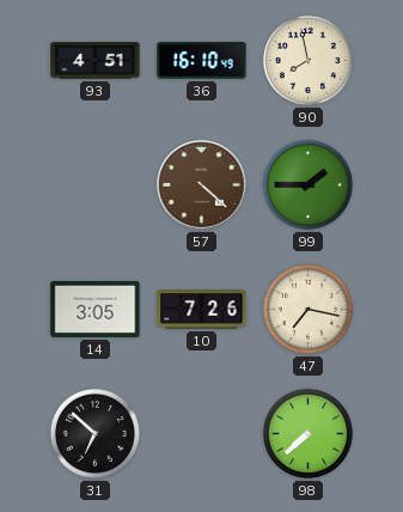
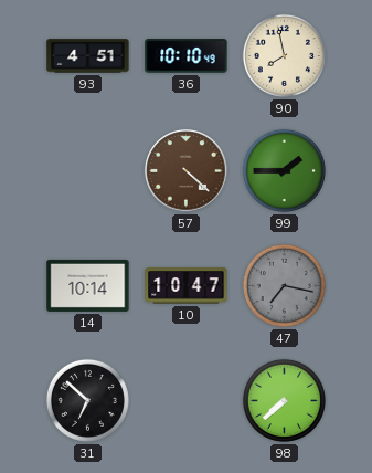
36: 16:10 -> 10:10 (187, 56)
14: 3:05 -> 10:14 (88, 285)
10: 7:26 -> 10:47 (187, 286)
47 dial: cream -> grey (284, 285)
